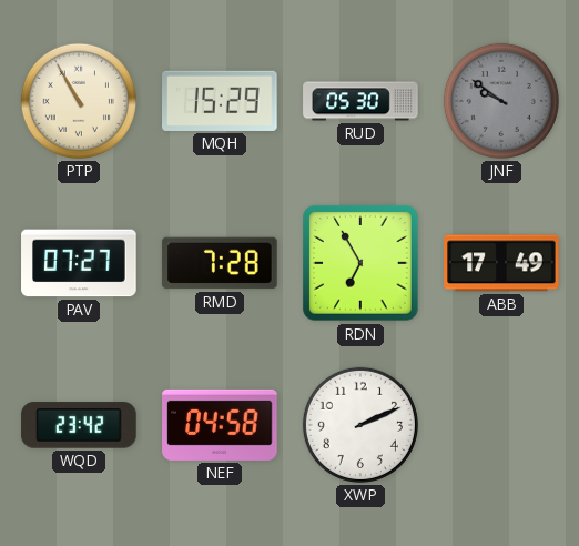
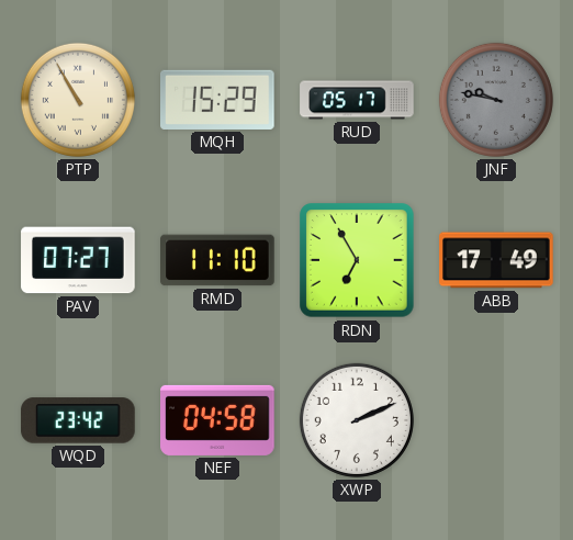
RUD: 05:30 -> 05:17 (357, 100)
JNF: 9:51 -> 9:47 (496, 100)
RMD: 7:28 -> 11:10 (217, 260)
